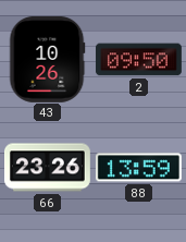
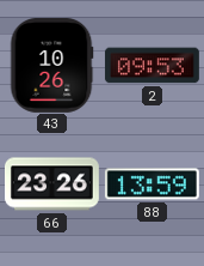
2: 09:50 -> 09:53 (152, 66)
